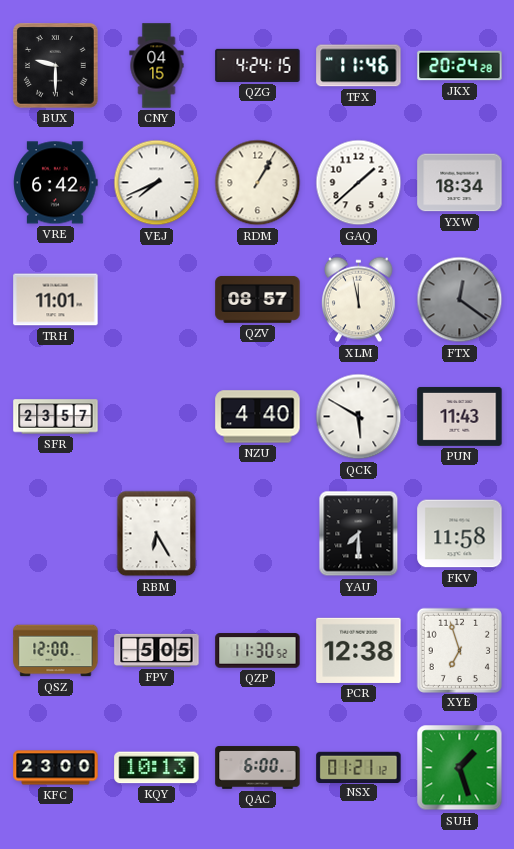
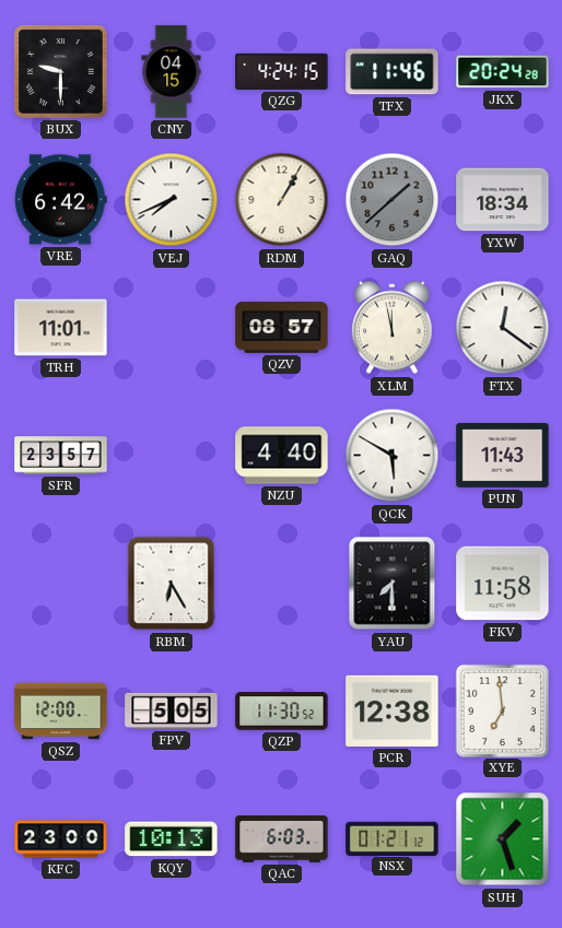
GAQ dial: white -> grey (393, 200)
FTX dial: grey -> white (503, 328)
XYE: 6:57 -> 6:59 (502, 710)
QAC: 6:00 -> 6:03 (282, 839)
